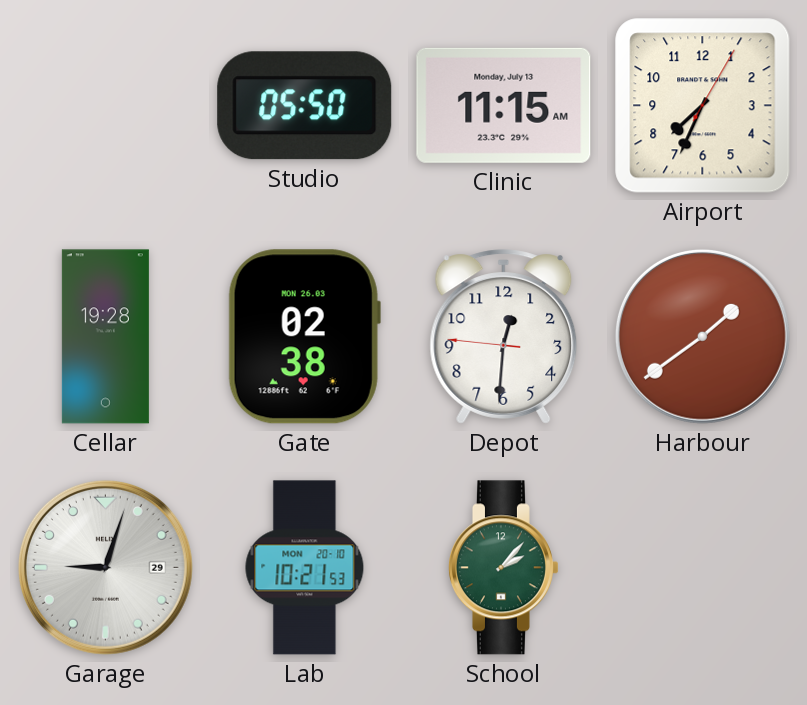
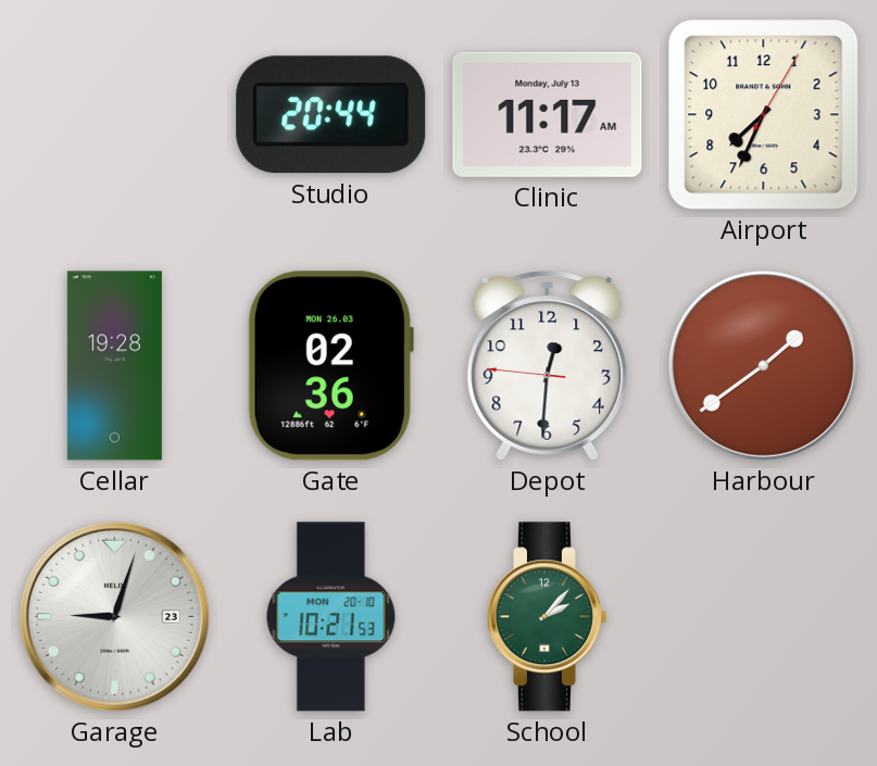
Studio: 05:50 -> 20:44 (331, 115)
Clinic: 11:15 -> 11:17 (548, 114)
Gate: 02:38 -> 02:36 (330, 366)
Garage date: 29 -> 23 (114, 616)
